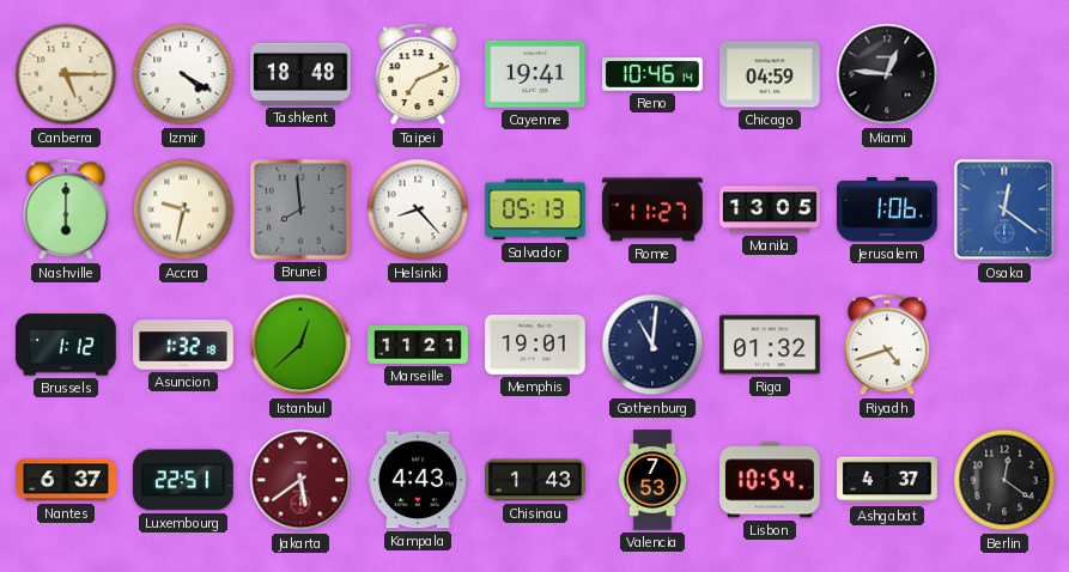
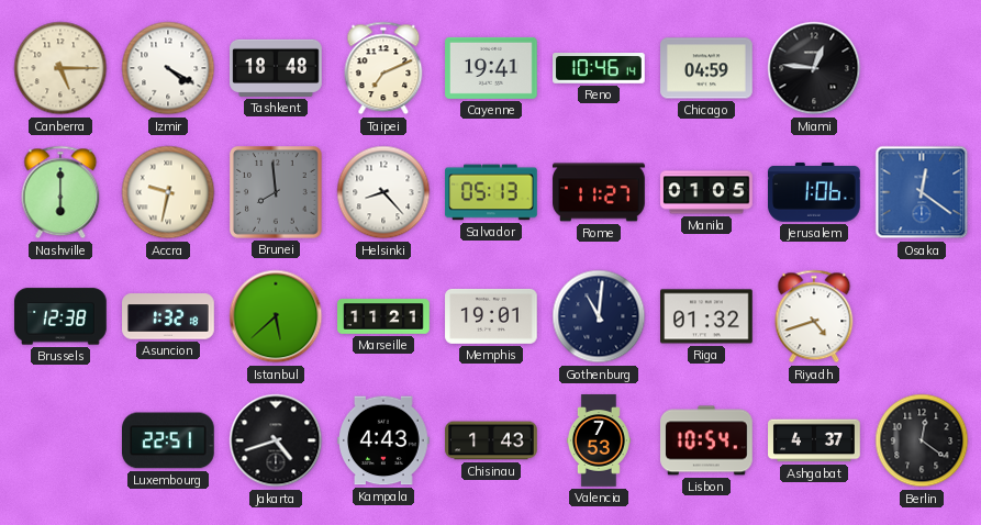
Manila: 13:05 -> 01:05 (706, 192)
Brussels: 1:12 -> 12:38 (62, 316)
Istanbul: 12:38 -> 5:38 (276, 316)
Nantes: 6:37 -> none (66, 480)
Jakarta: 5:39 -> 4:42 (276, 440)
Jakarta dial: burgundy -> black (276, 440)
